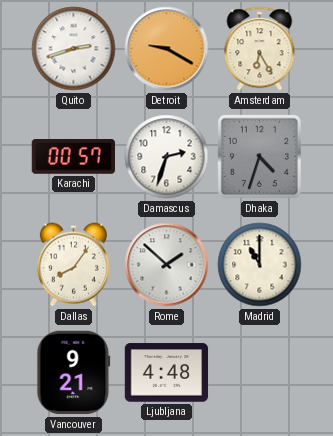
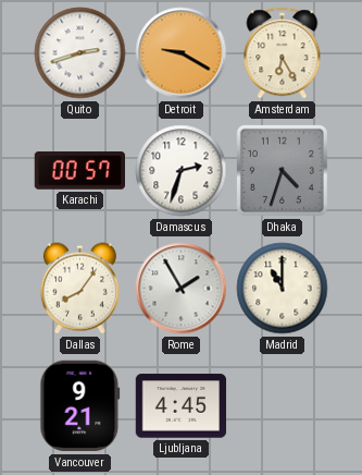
Rome: 1:52 -> 1:55 (182, 289)
Ljubljana: 4:48 -> 4:45 (182, 406)
